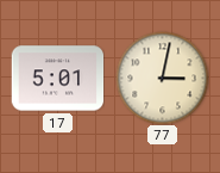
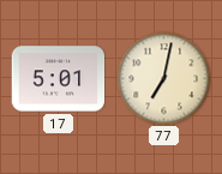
77: 3:02 -> 7:02 (163, 78)
